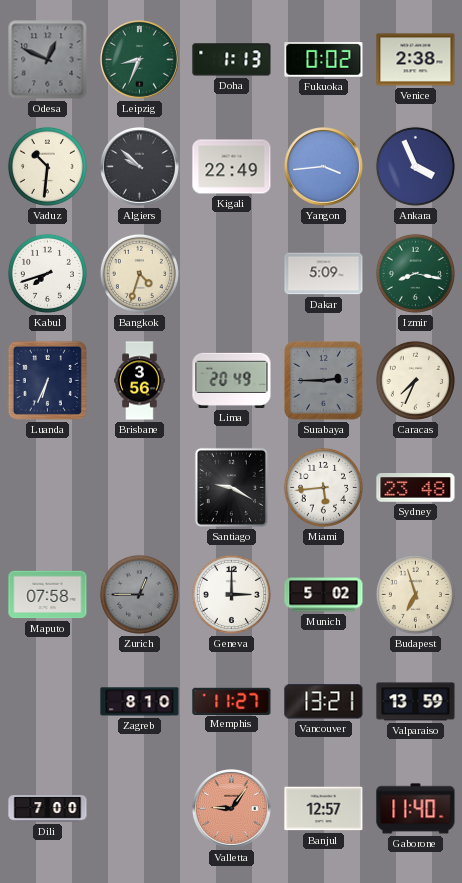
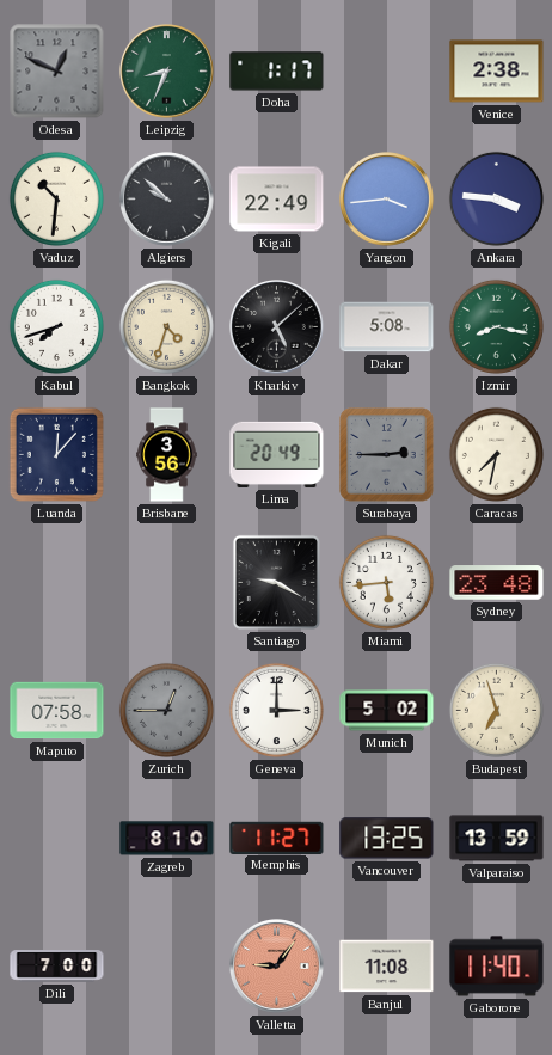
Doha: 1:13 -> 1:17 (277, 72)
Fukuoka: 0:02 -> none (324, 60)
Ankara: 3:56 -> 3:46 (496, 198)
Kharkiv: none -> 5:08 (277, 327)
Dakar: 5:09 -> 5:08 (387, 327)
Luanda: 6:34 -> 12:07 (56, 454)
Caracas: 7:34 -> 7:32 (496, 454)
Vancouver: 13:21 -> 13:25 (387, 839)
Banjul: 12:57 -> 11:08 (387, 967)
